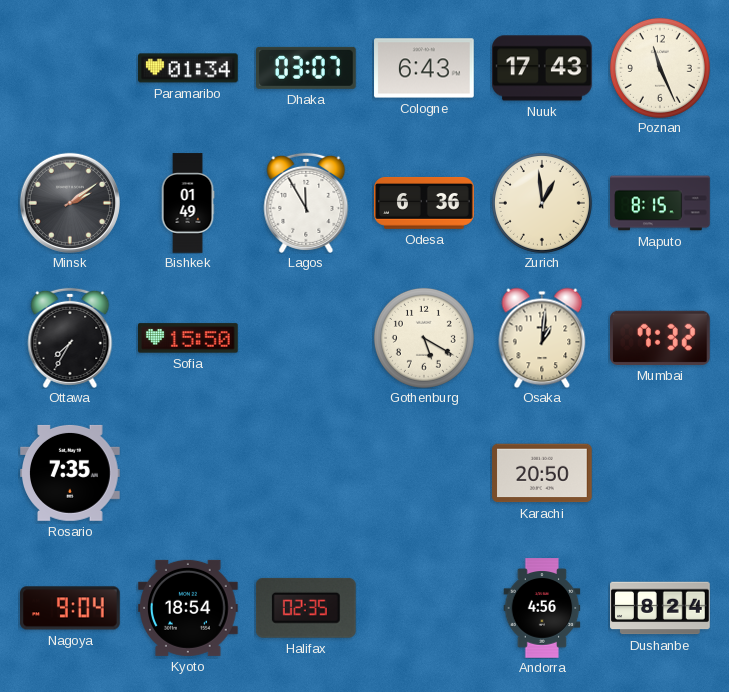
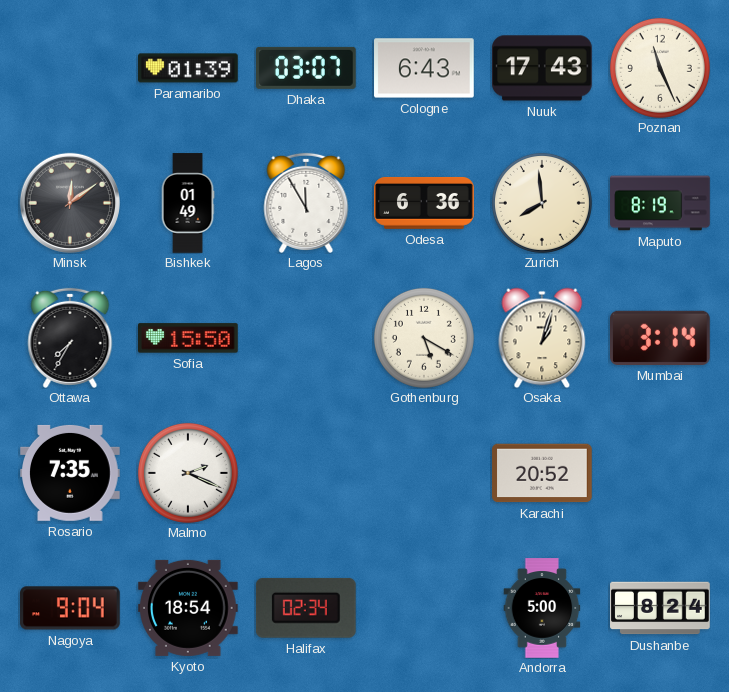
Paramaribo: 01:34 -> 01:39 (188, 68)
Minsk: 2:09 -> 12:09 (70, 203)
Zurich: 12:59 -> 7:59 (542, 203)
Maputo: 8:15 -> 8:19 (660, 203)
Osaka: 1:01 -> 1:03 (542, 338)
Mumbai: 7:32 -> 3:14 (661, 338)
Malmo: none -> 2:19 (188, 473)
Karachi: 20:50 -> 20:52 (542, 473)
Halifax: 02:35 -> 02:34 (306, 608)
Andorra: 4:56 -> 5:00 (542, 608)
